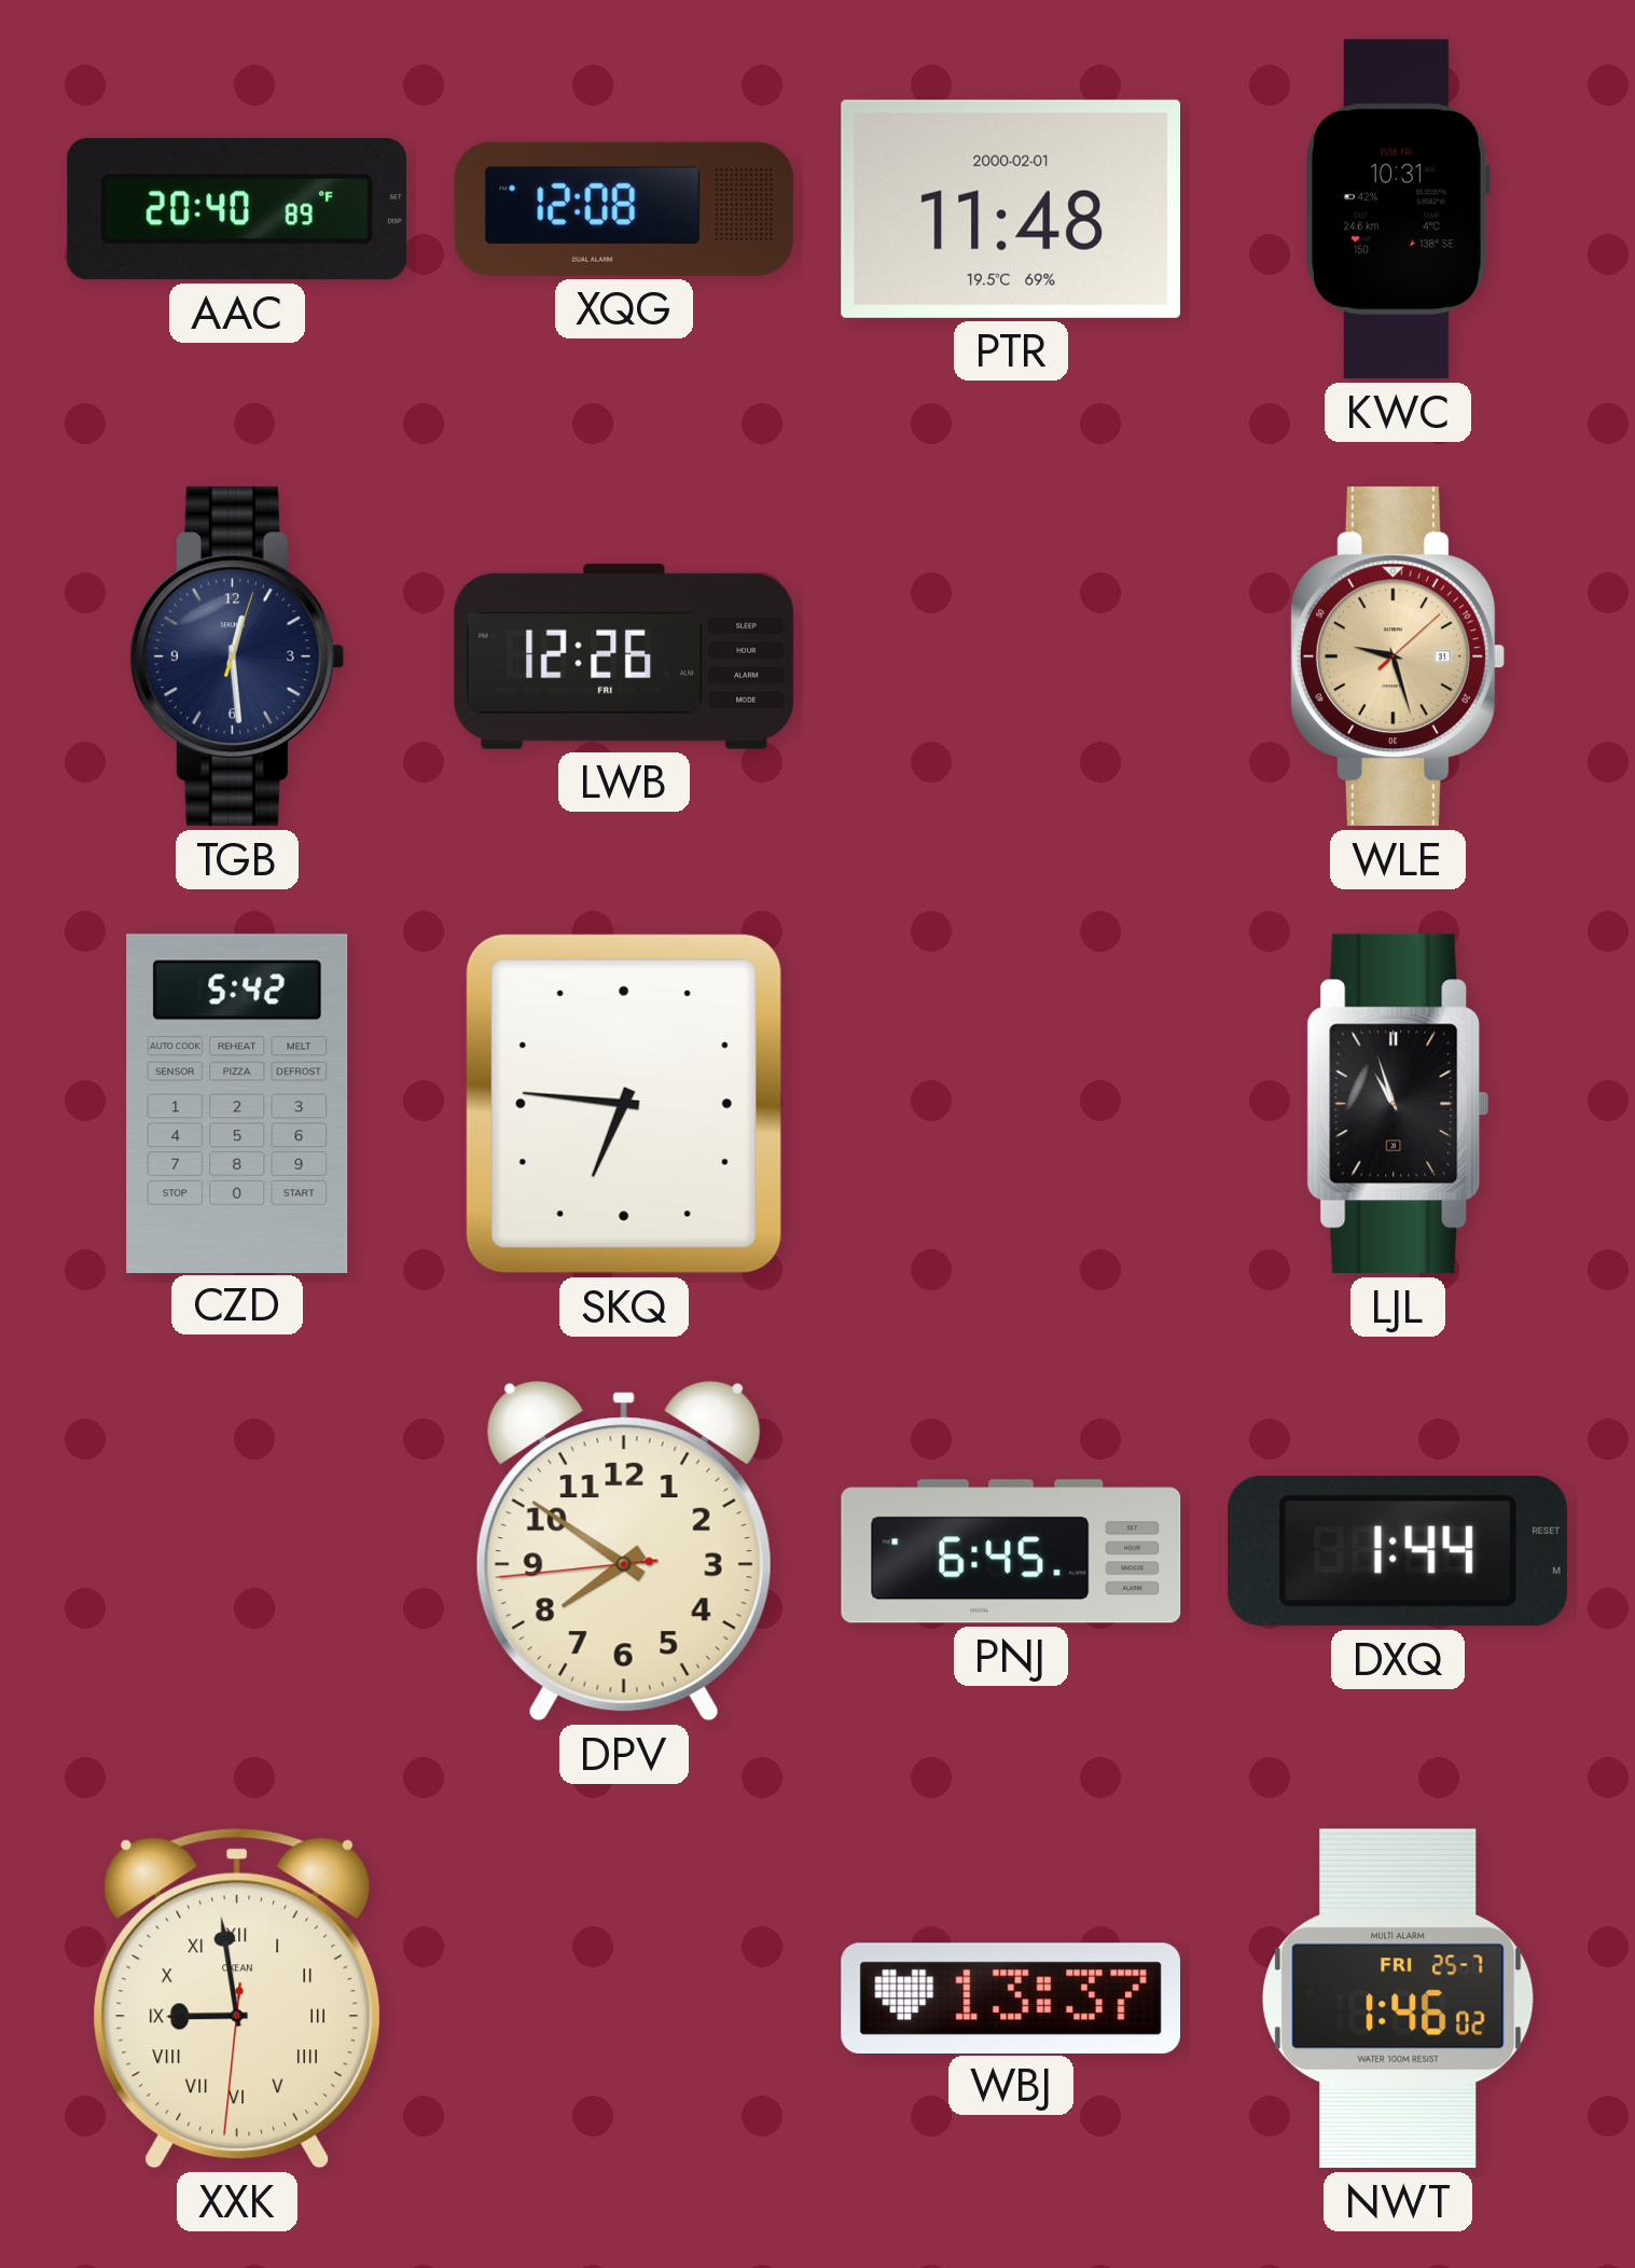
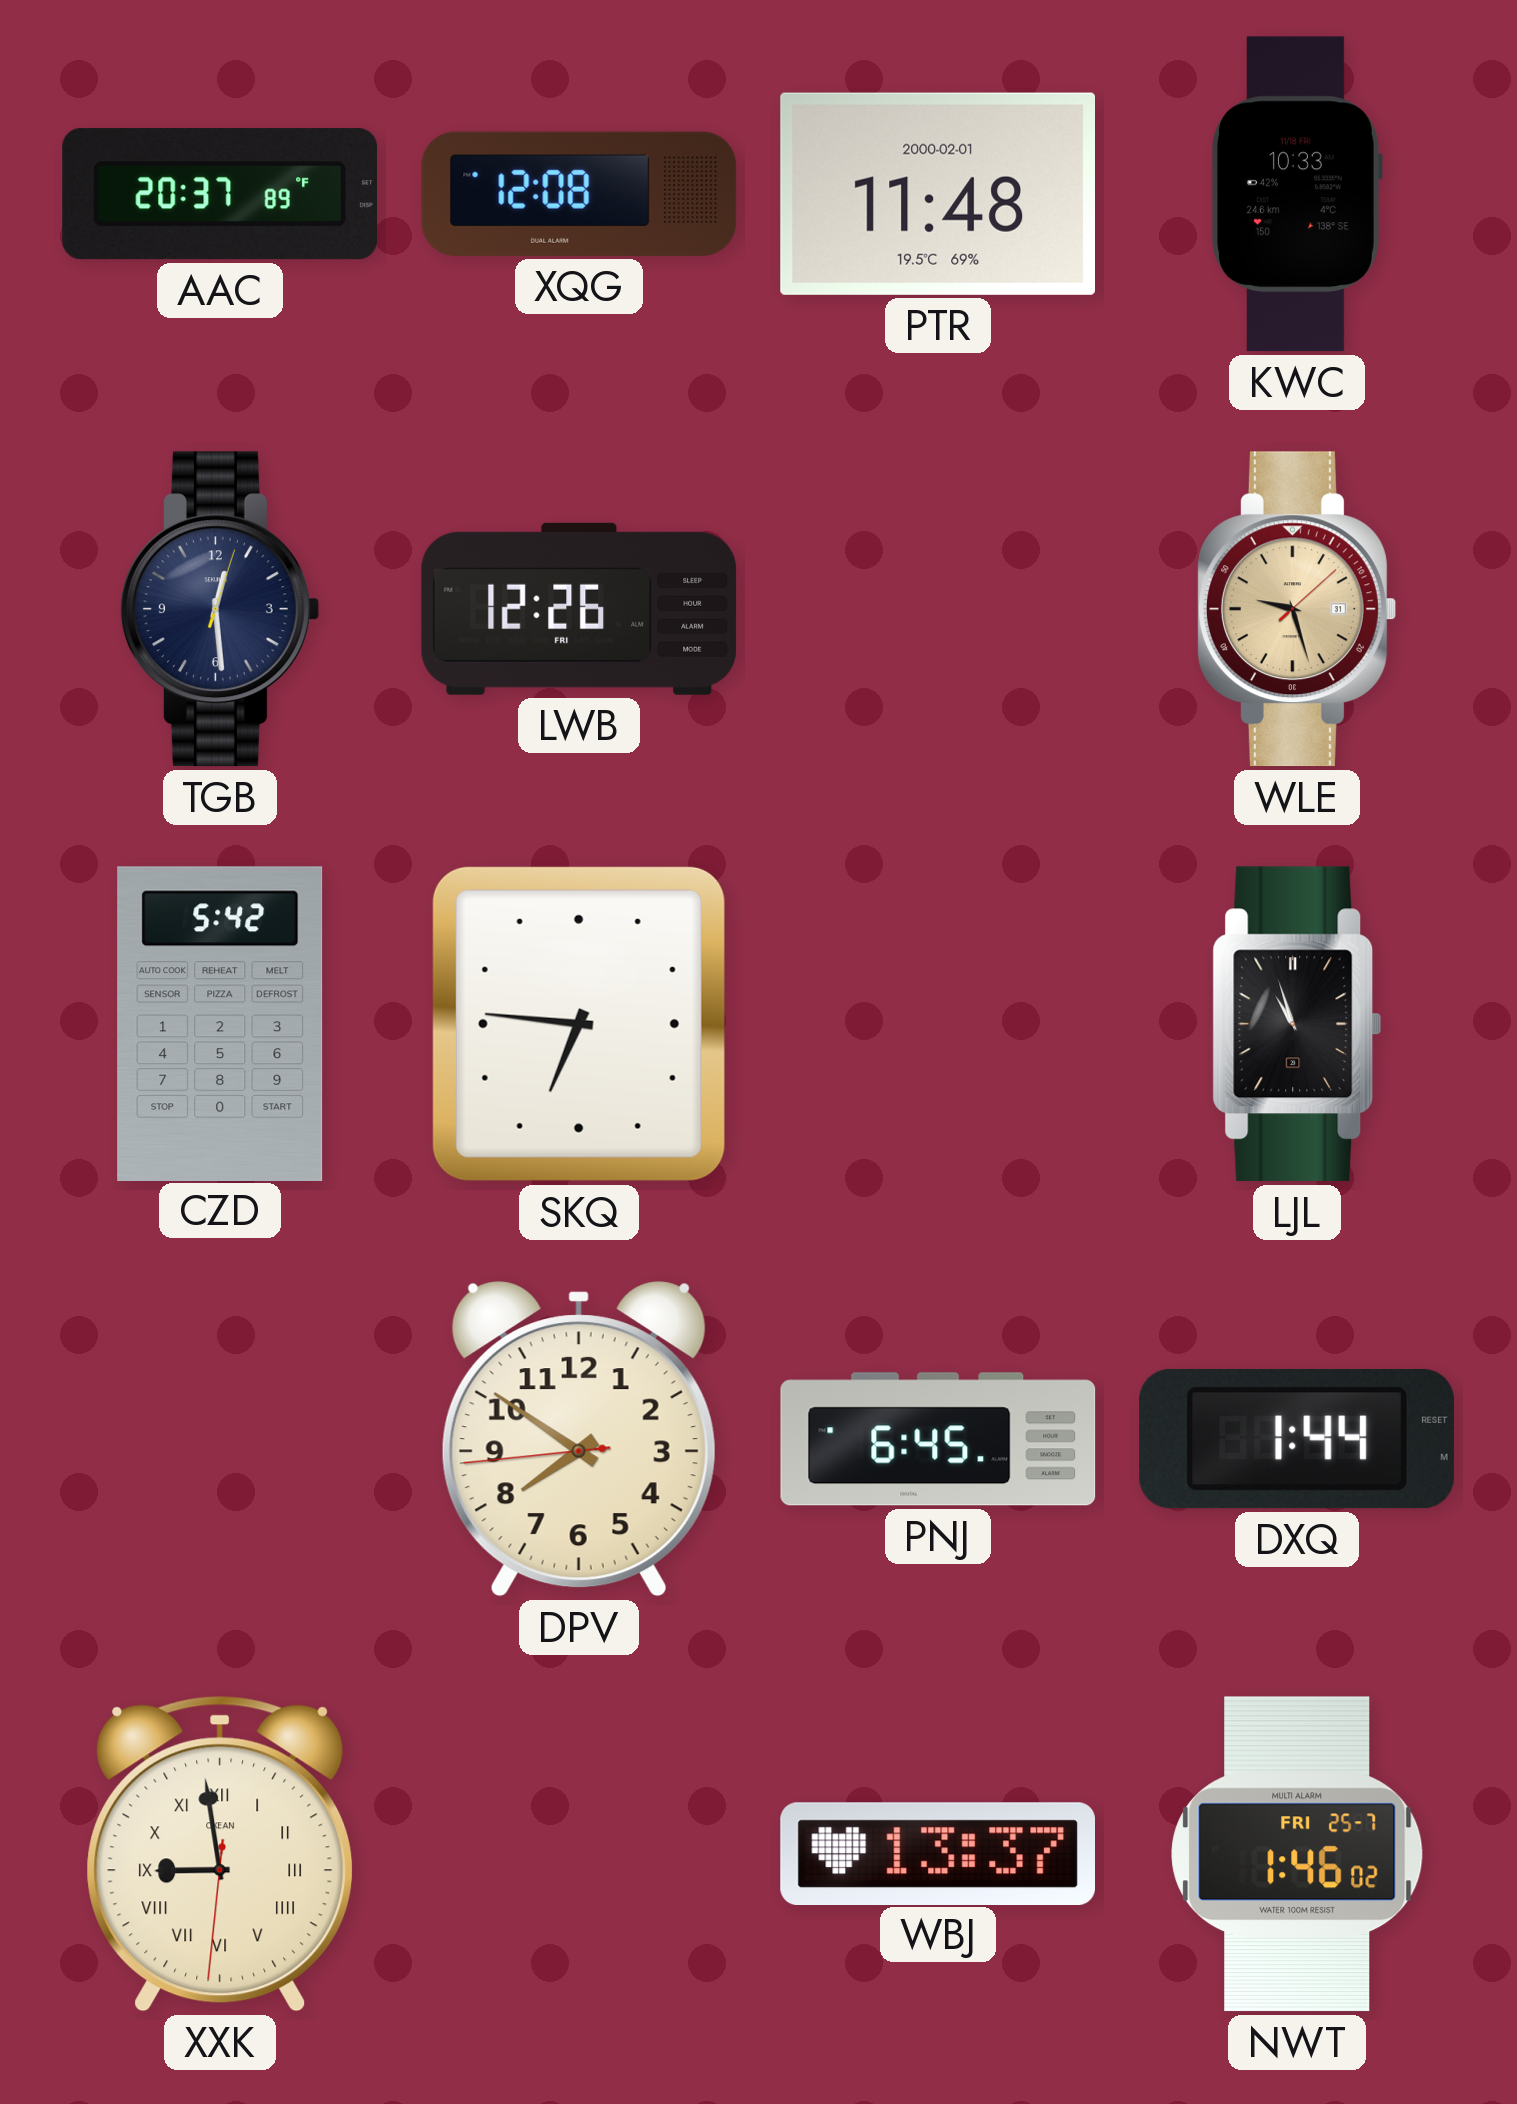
AAC: 20:40 -> 20:37 (220, 194)
KWC: 10:31 -> 10:33 (1297, 194)
